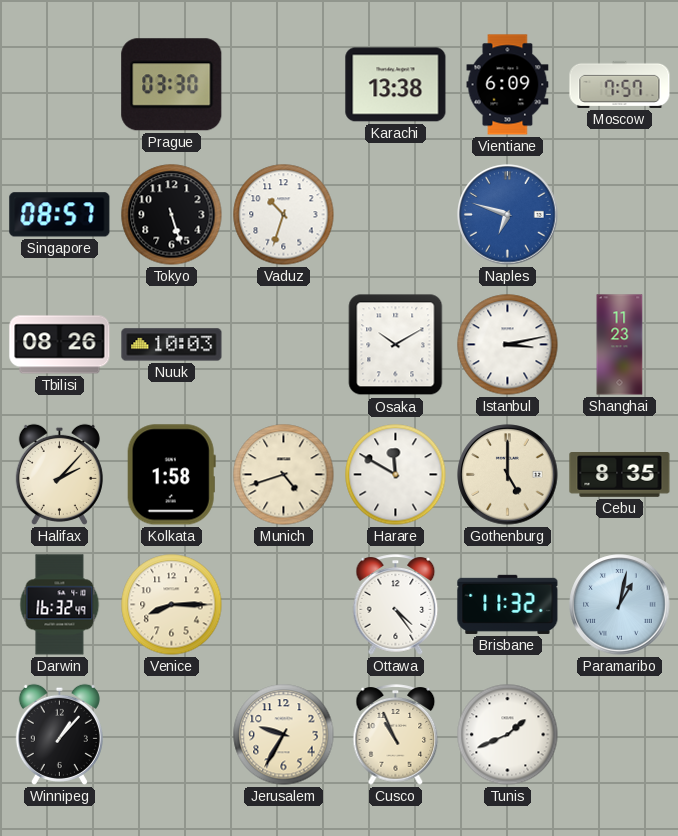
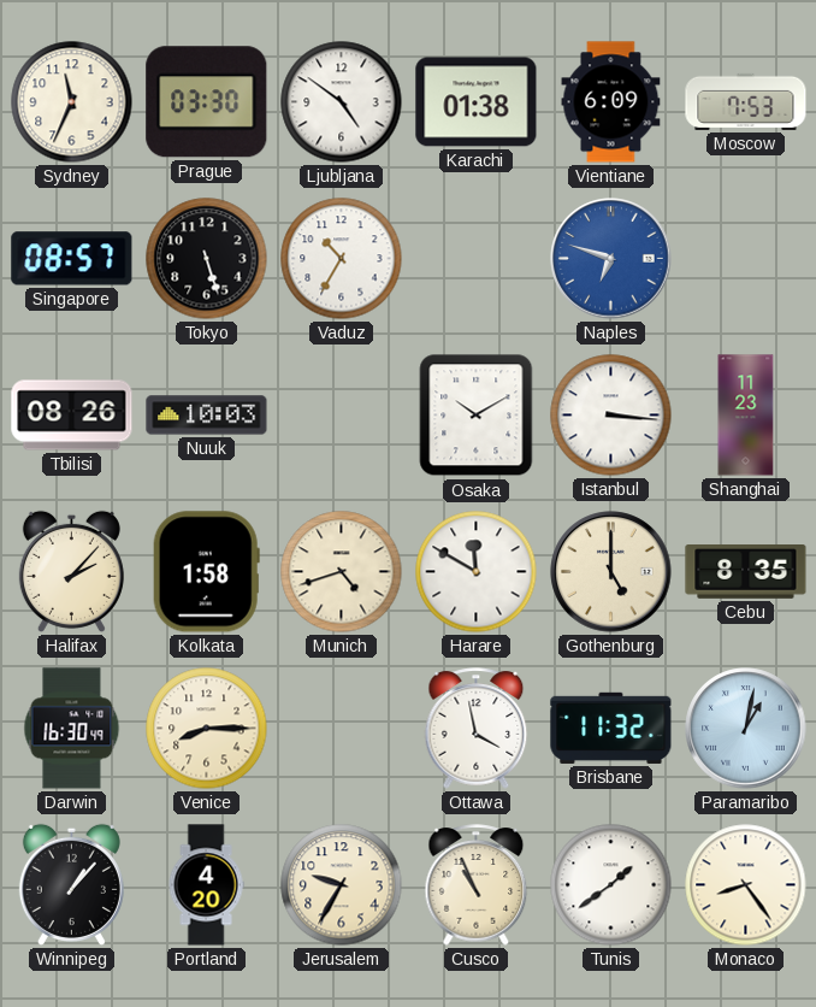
Sydney: none -> 11:34 (72, 102)
Ljubljana: none -> 4:51 (342, 102)
Karachi: 13:38 -> 01:38 (477, 102)
Moscow: 7:57 -> 7:53 (746, 101)
Vaduz: 10:33 -> 10:35 (342, 259)
Istanbul: 3:13 -> 3:16 (611, 416)
Darwin: 16:32 -> 16:30 (72, 729)
Ottawa: 4:24 -> 3:58 (477, 729)
Portland: none -> 4:20 (206, 885)
Tunis: 1:41 -> 1:39 (611, 885)
Monaco: none -> 8:24 (746, 885)
